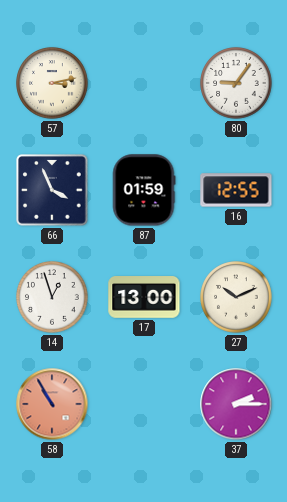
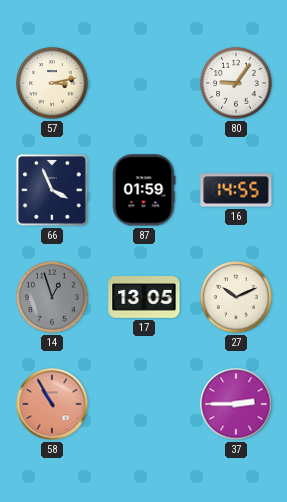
16: 12:55 -> 14:55 (236, 190)
14 dial: white -> grey (52, 297)
17: 13:00 -> 13:05 (144, 297)
37: 2:15 -> 2:45 (236, 404)
